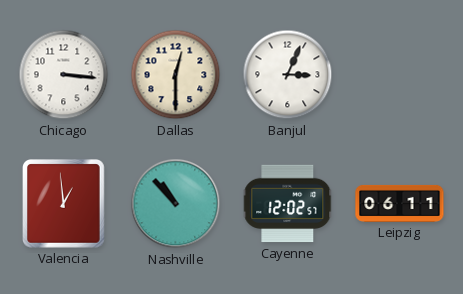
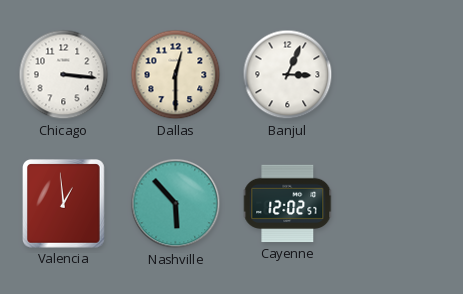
Nashville: 10:53 -> 5:53 (176, 204)
Leipzig: 06:11 -> none (400, 203)
